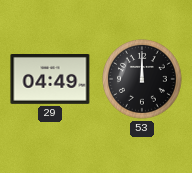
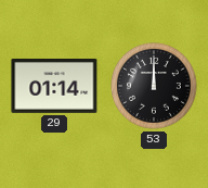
29: 04:49 -> 01:14 (54, 87)
